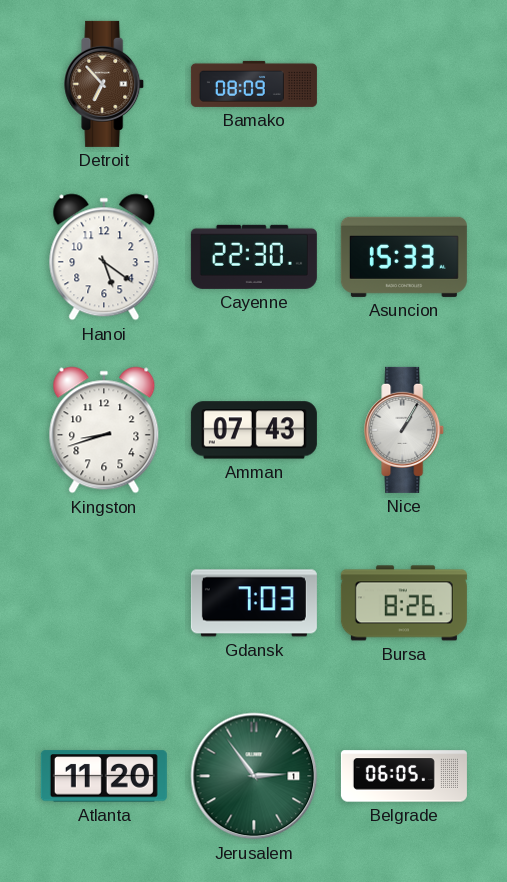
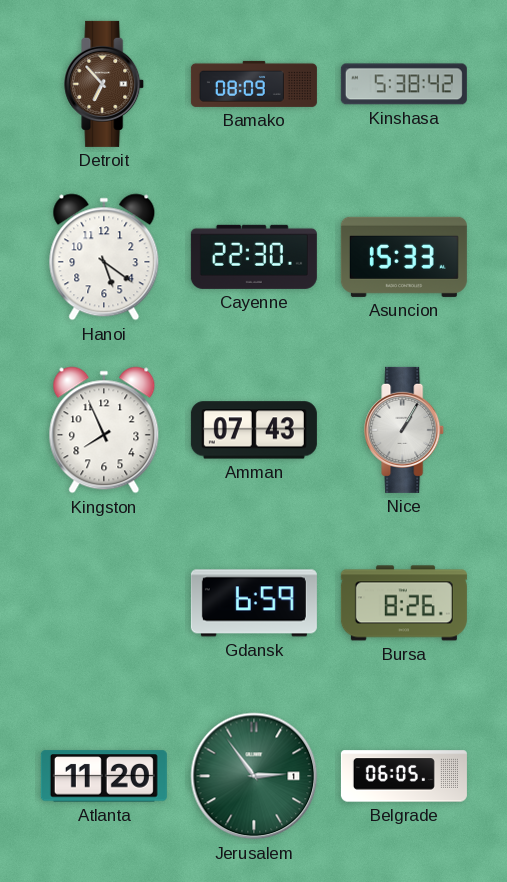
Kinshasa: none -> 5:38 (404, 84)
Kingston: 8:42 -> 7:56 (104, 430)
Gdansk: 7:03 -> 6:59 (254, 603)
